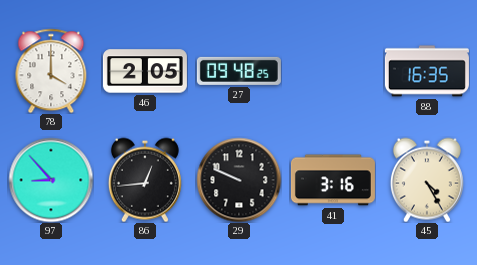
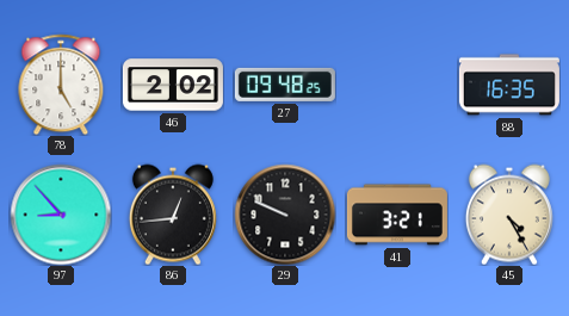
78: 4:00 -> 5:00 (61, 85)
46: 2:05 -> 2:02 (173, 85)
41: 3:16 -> 3:21 (397, 215)
